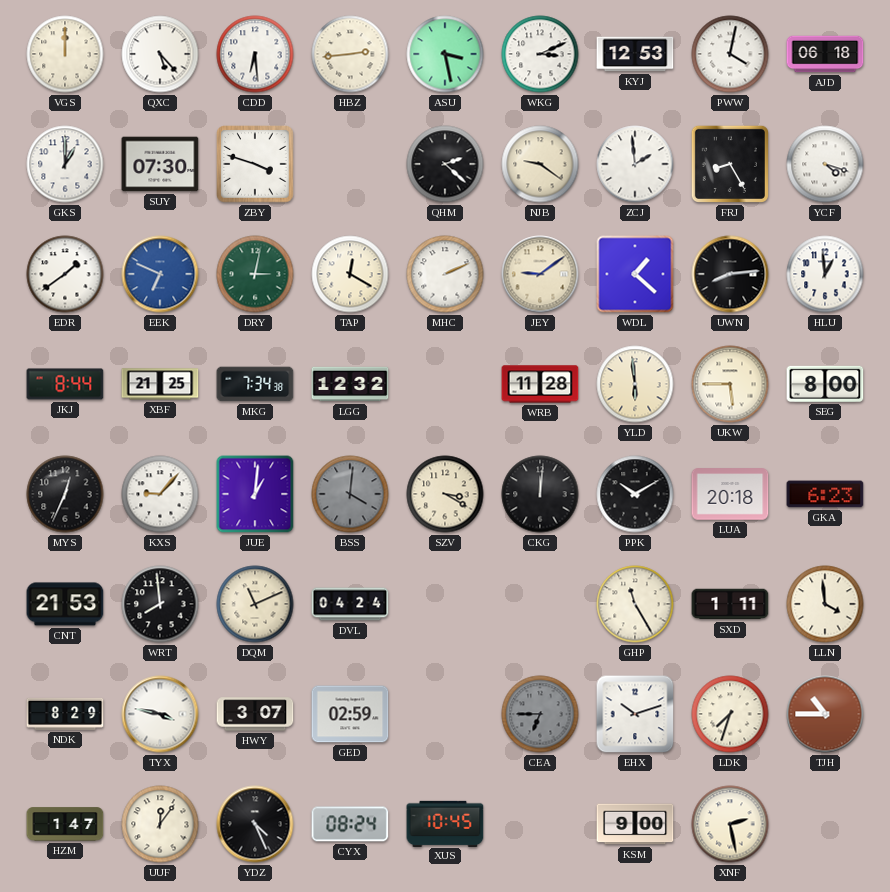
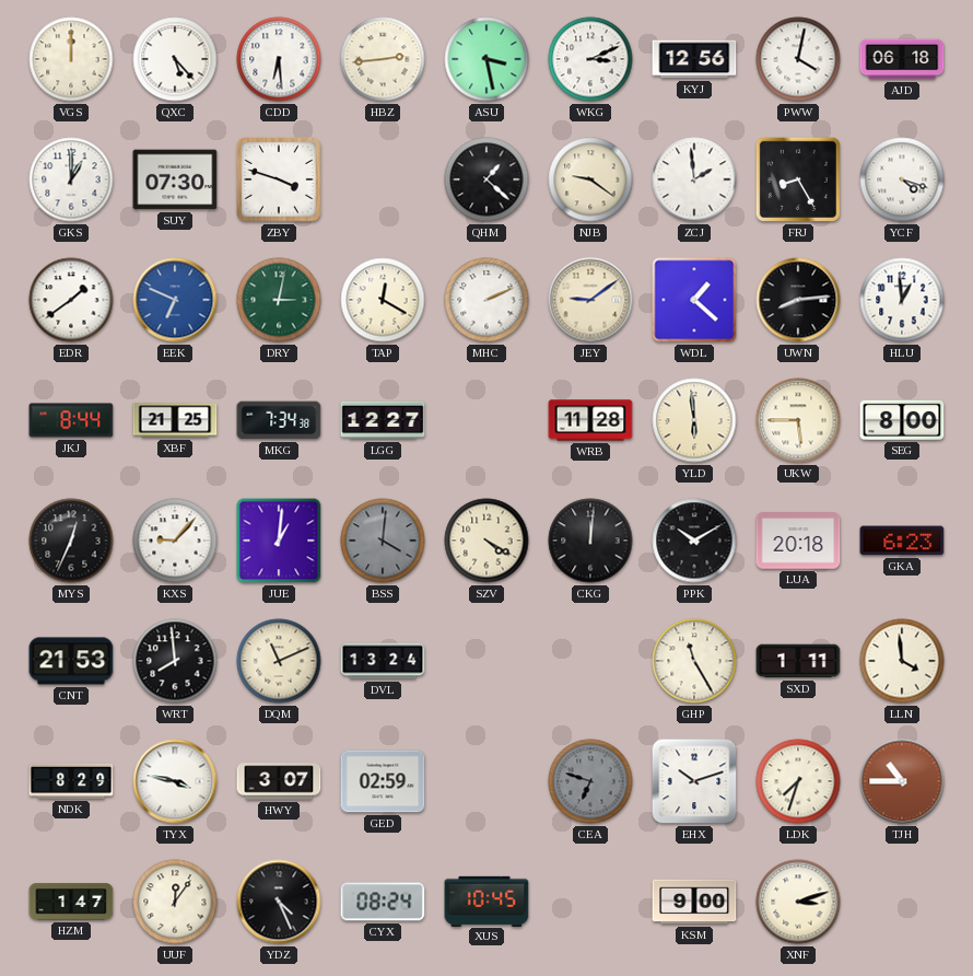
KYJ: 12:53 -> 12:56 (694, 59)
QHM: 2:22 -> 1:22 (486, 179)
LGG: 12:32 -> 12:27 (383, 420)
SZV: 3:20 -> 4:20 (486, 541)
DVL: 04:24 -> 13:24 (383, 661)
CEA: 6:45 -> 6:48 (590, 781)
XNF: 2:28 -> 3:12 (798, 902)
